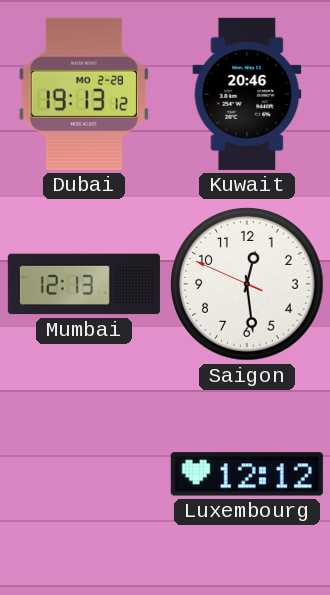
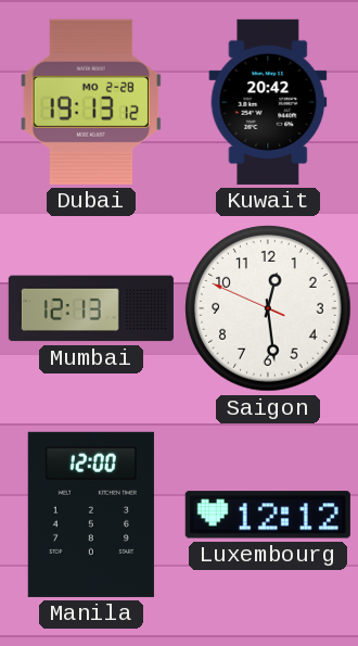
Kuwait: 20:46 -> 20:42 (268, 102)
Manila: none -> 12:00 (91, 515)
